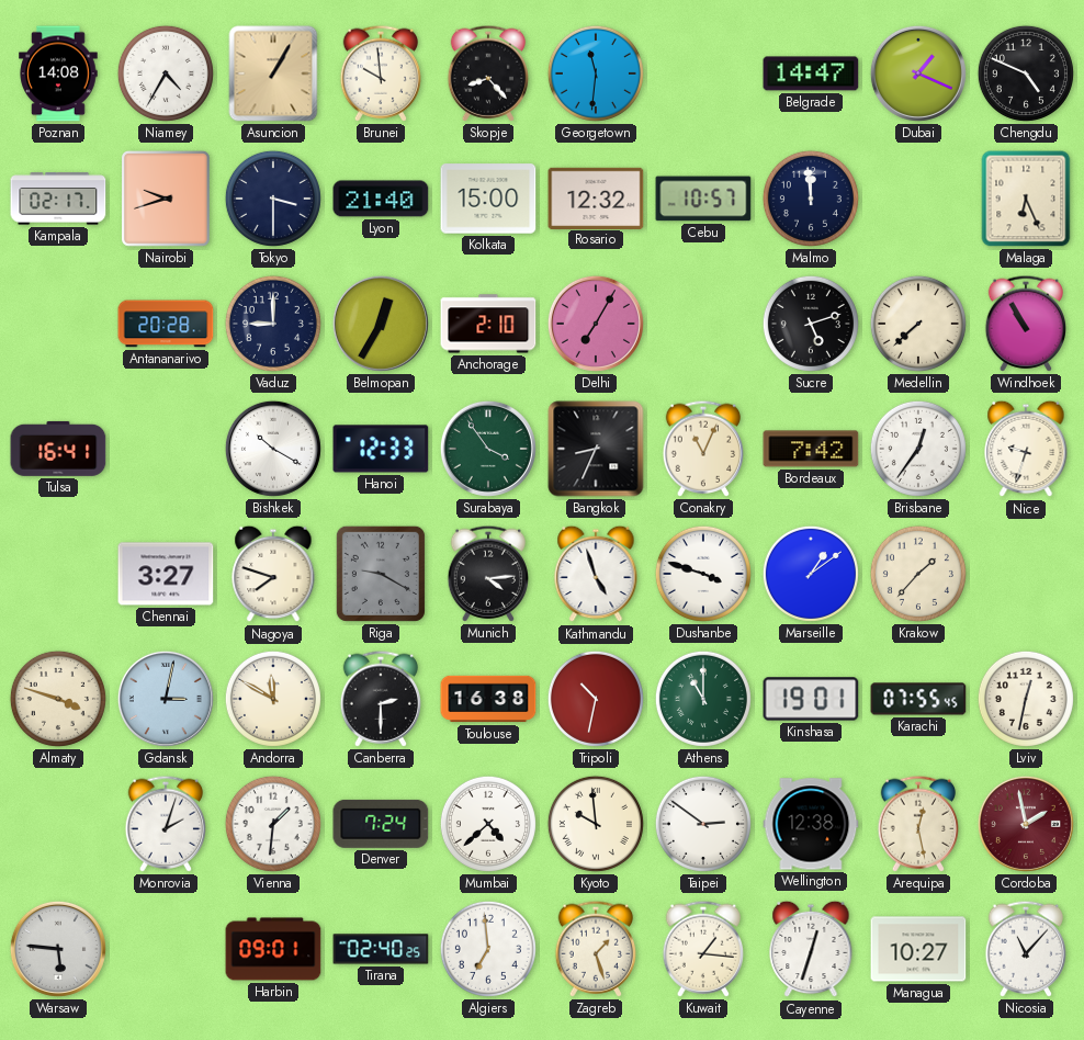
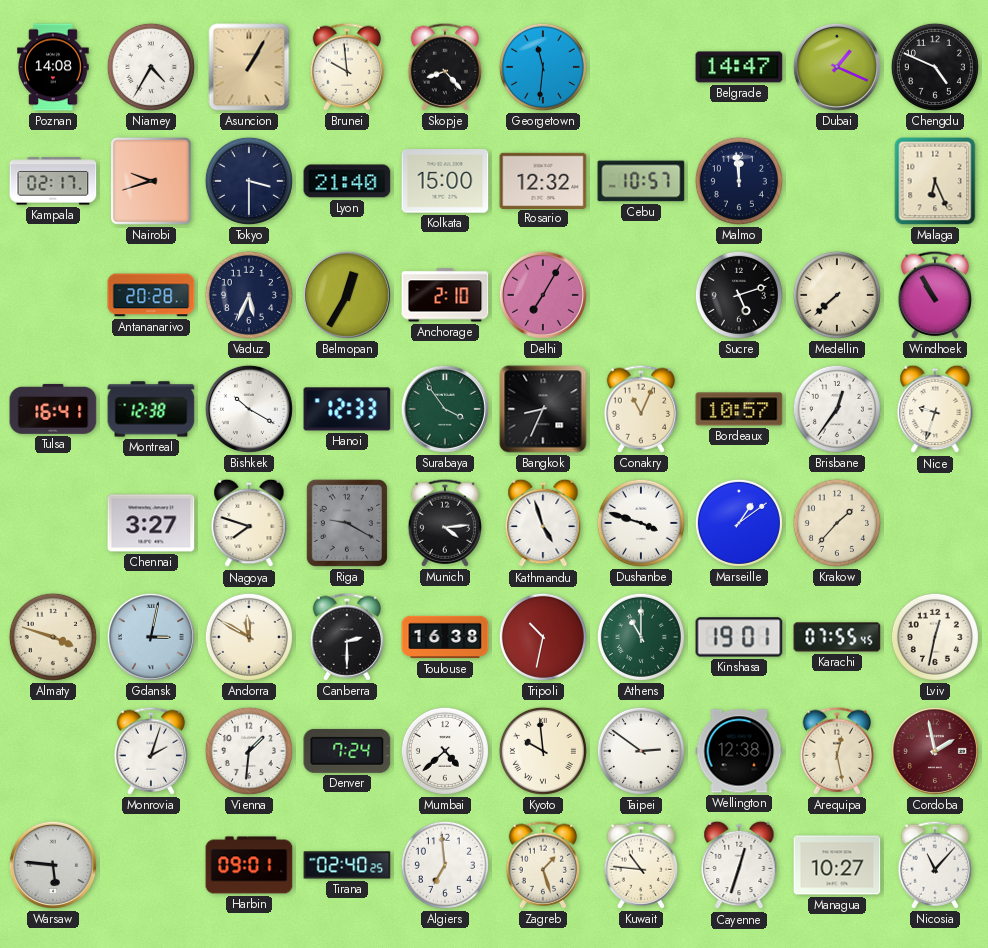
Vaduz: 9:00 -> 5:34 (249, 295)
Montreal: none -> 12:38 (151, 409)
Bordeaux: 7:42 -> 10:57 (739, 409)
Kuwait: 1:16 -> 10:46 (641, 865)
